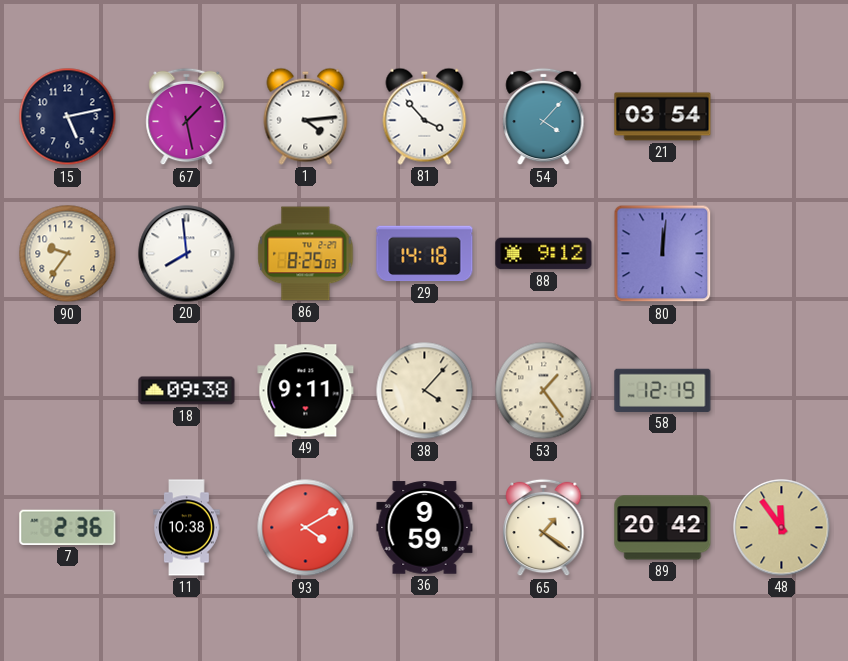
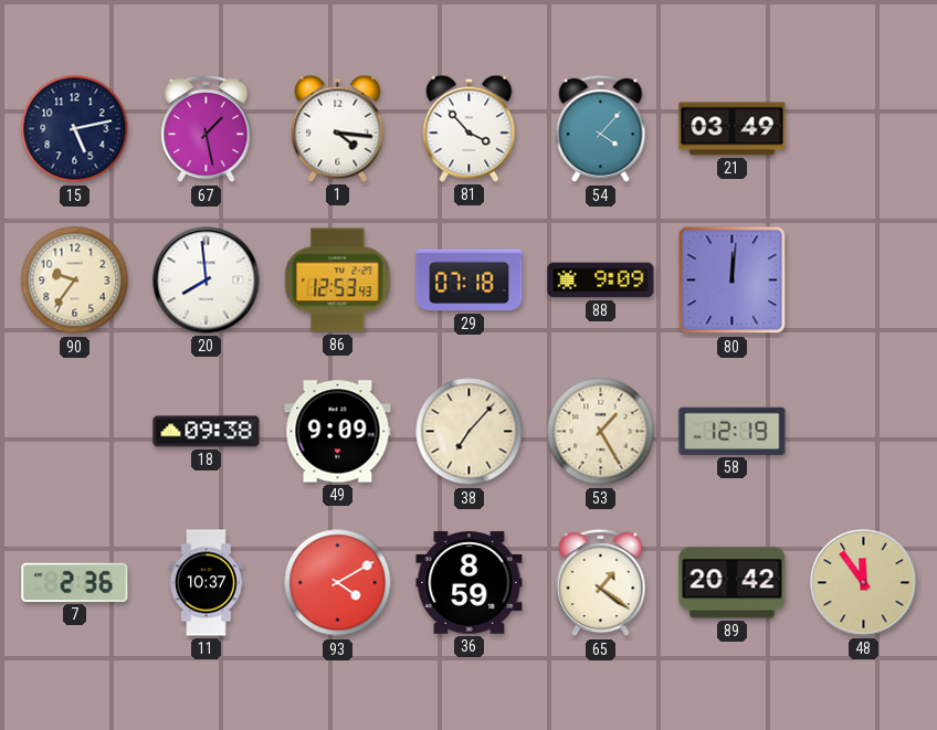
1: 4:14 -> 4:16 (338, 128)
21: 03:54 -> 03:49 (733, 129)
86: 8:25 -> 12:53 (338, 281)
29: 14:18 -> 07:18 (470, 281)
88: 9:12 -> 9:09 (601, 281)
49: 9:11 -> 9:09 (338, 432)
38: 4:07 -> 7:07 (470, 432)
53: 1:24 -> 1:25 (601, 432)
11: 10:38 -> 10:37 (207, 583)
36: 9:59 -> 8:59 (470, 583)
